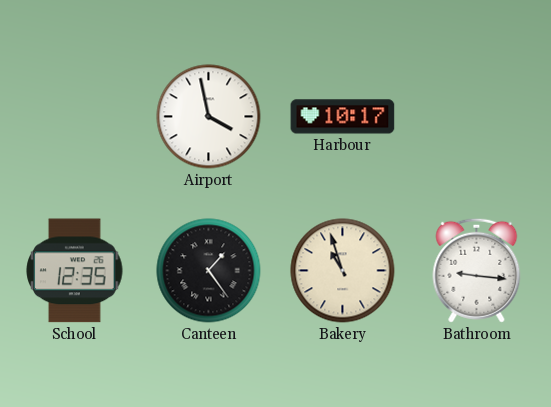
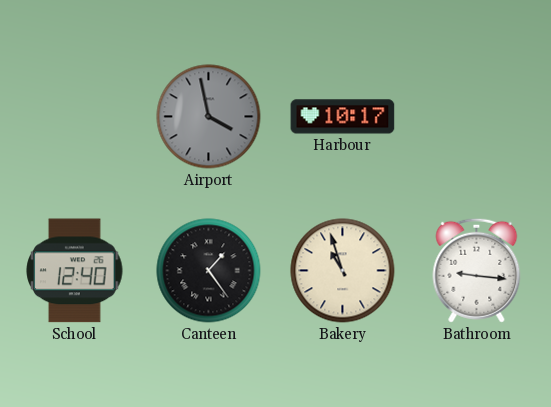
Airport dial: white -> grey (209, 117)
School: 12:35 -> 12:40 (75, 271)
